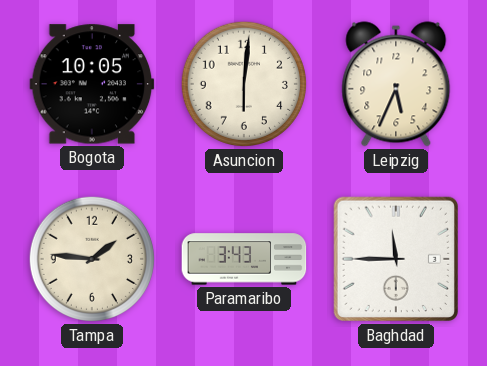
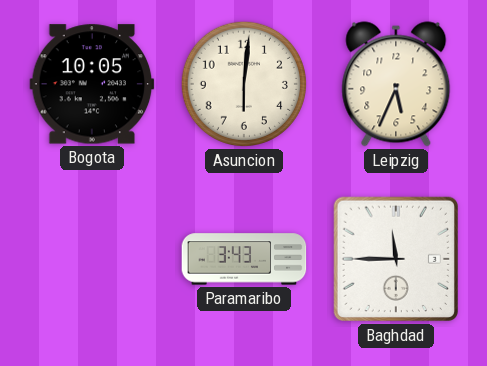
Tampa: 1:46 -> none (92, 259)
